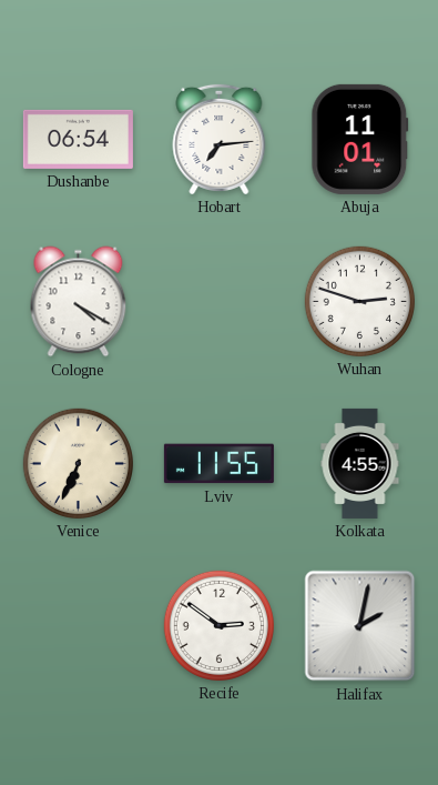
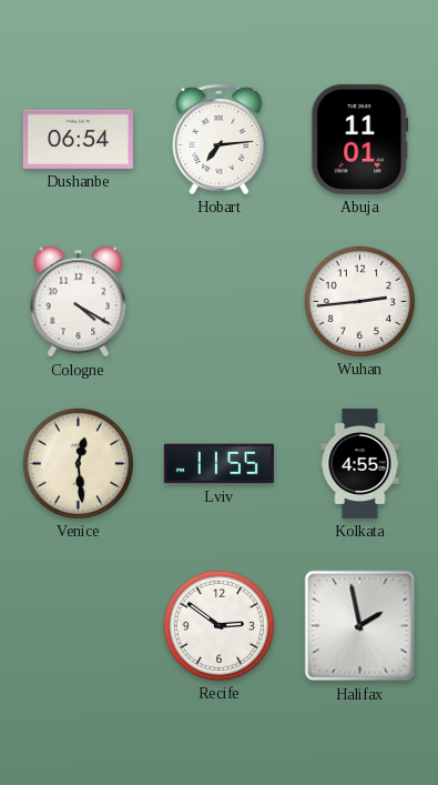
Wuhan: 2:48 -> 2:44 (359, 301)
Venice: 6:34 -> 12:29 (78, 463)
Halifax: 2:02 -> 1:58 (360, 626)
